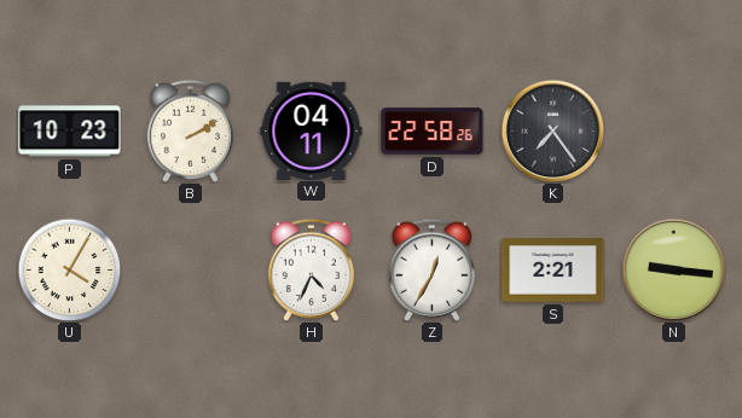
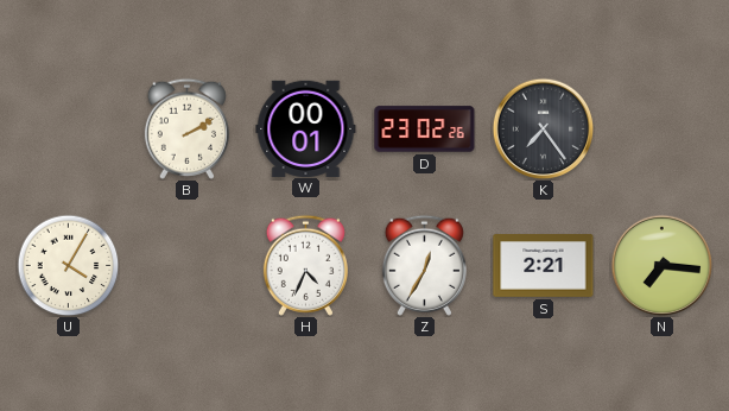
P: 10:23 -> none (70, 132)
W: 04:11 -> 00:01 (306, 128)
D: 22:58 -> 23:02 (425, 129)
N: 9:16 -> 7:16 (661, 265)
